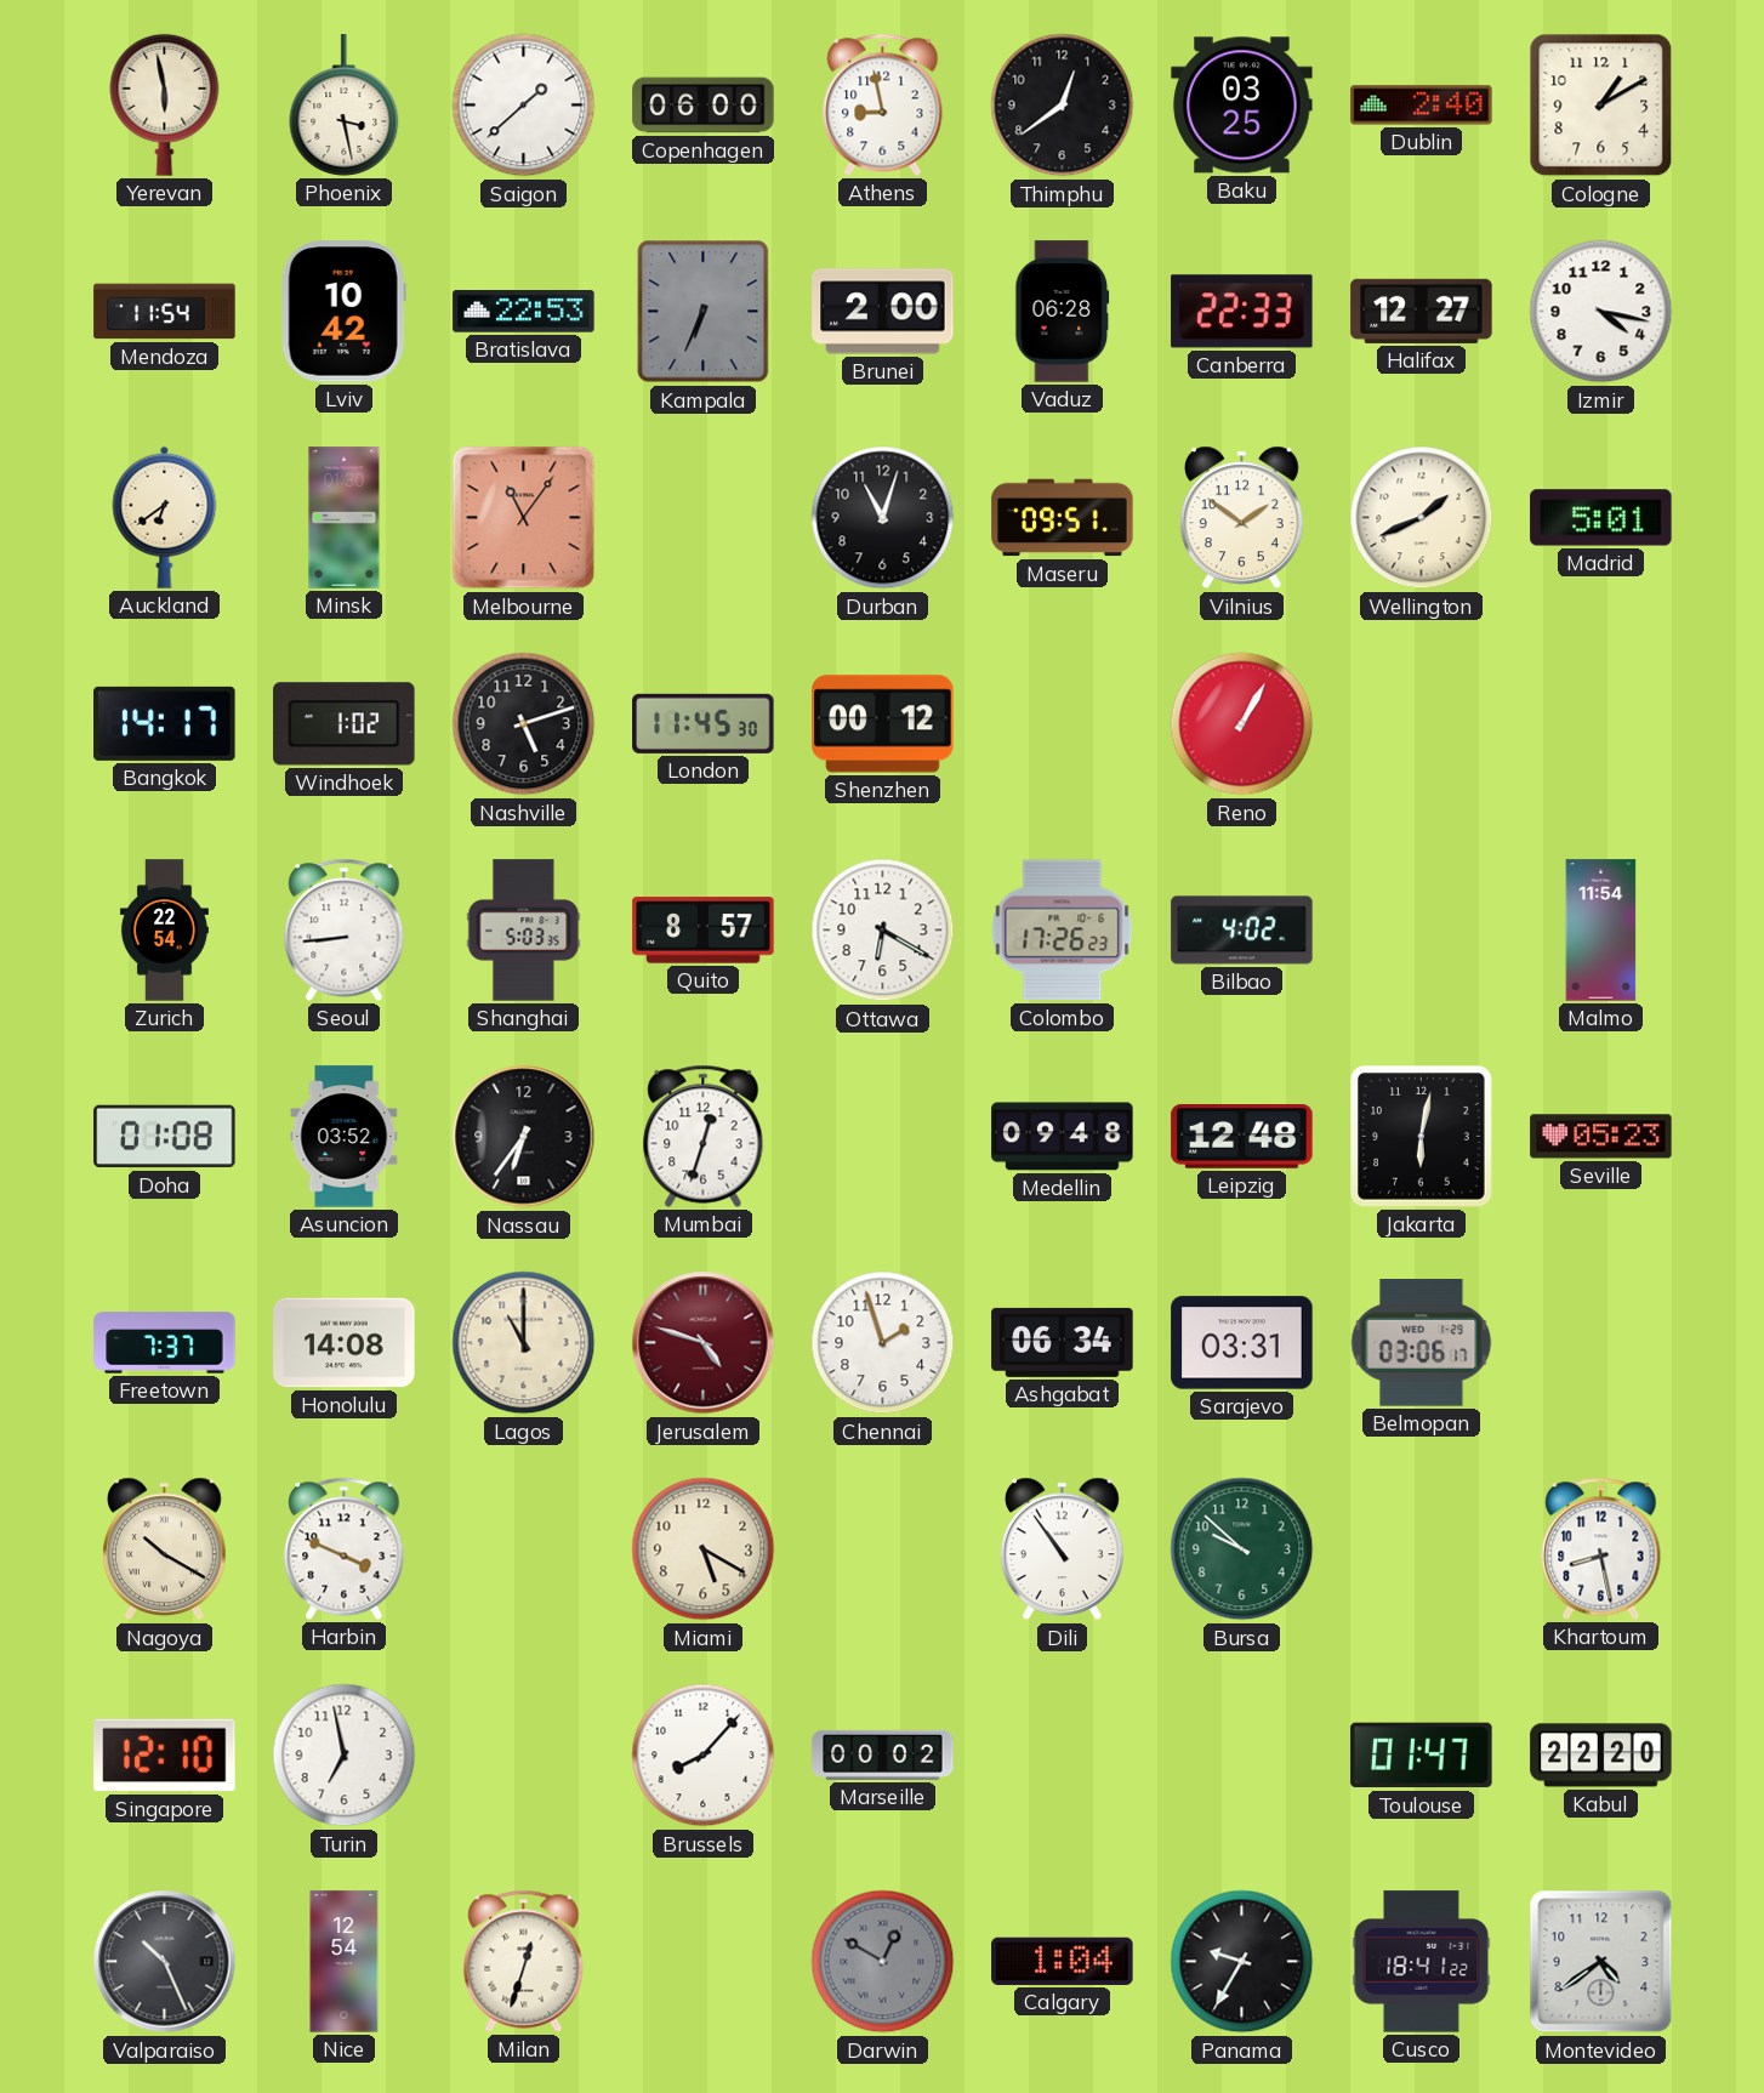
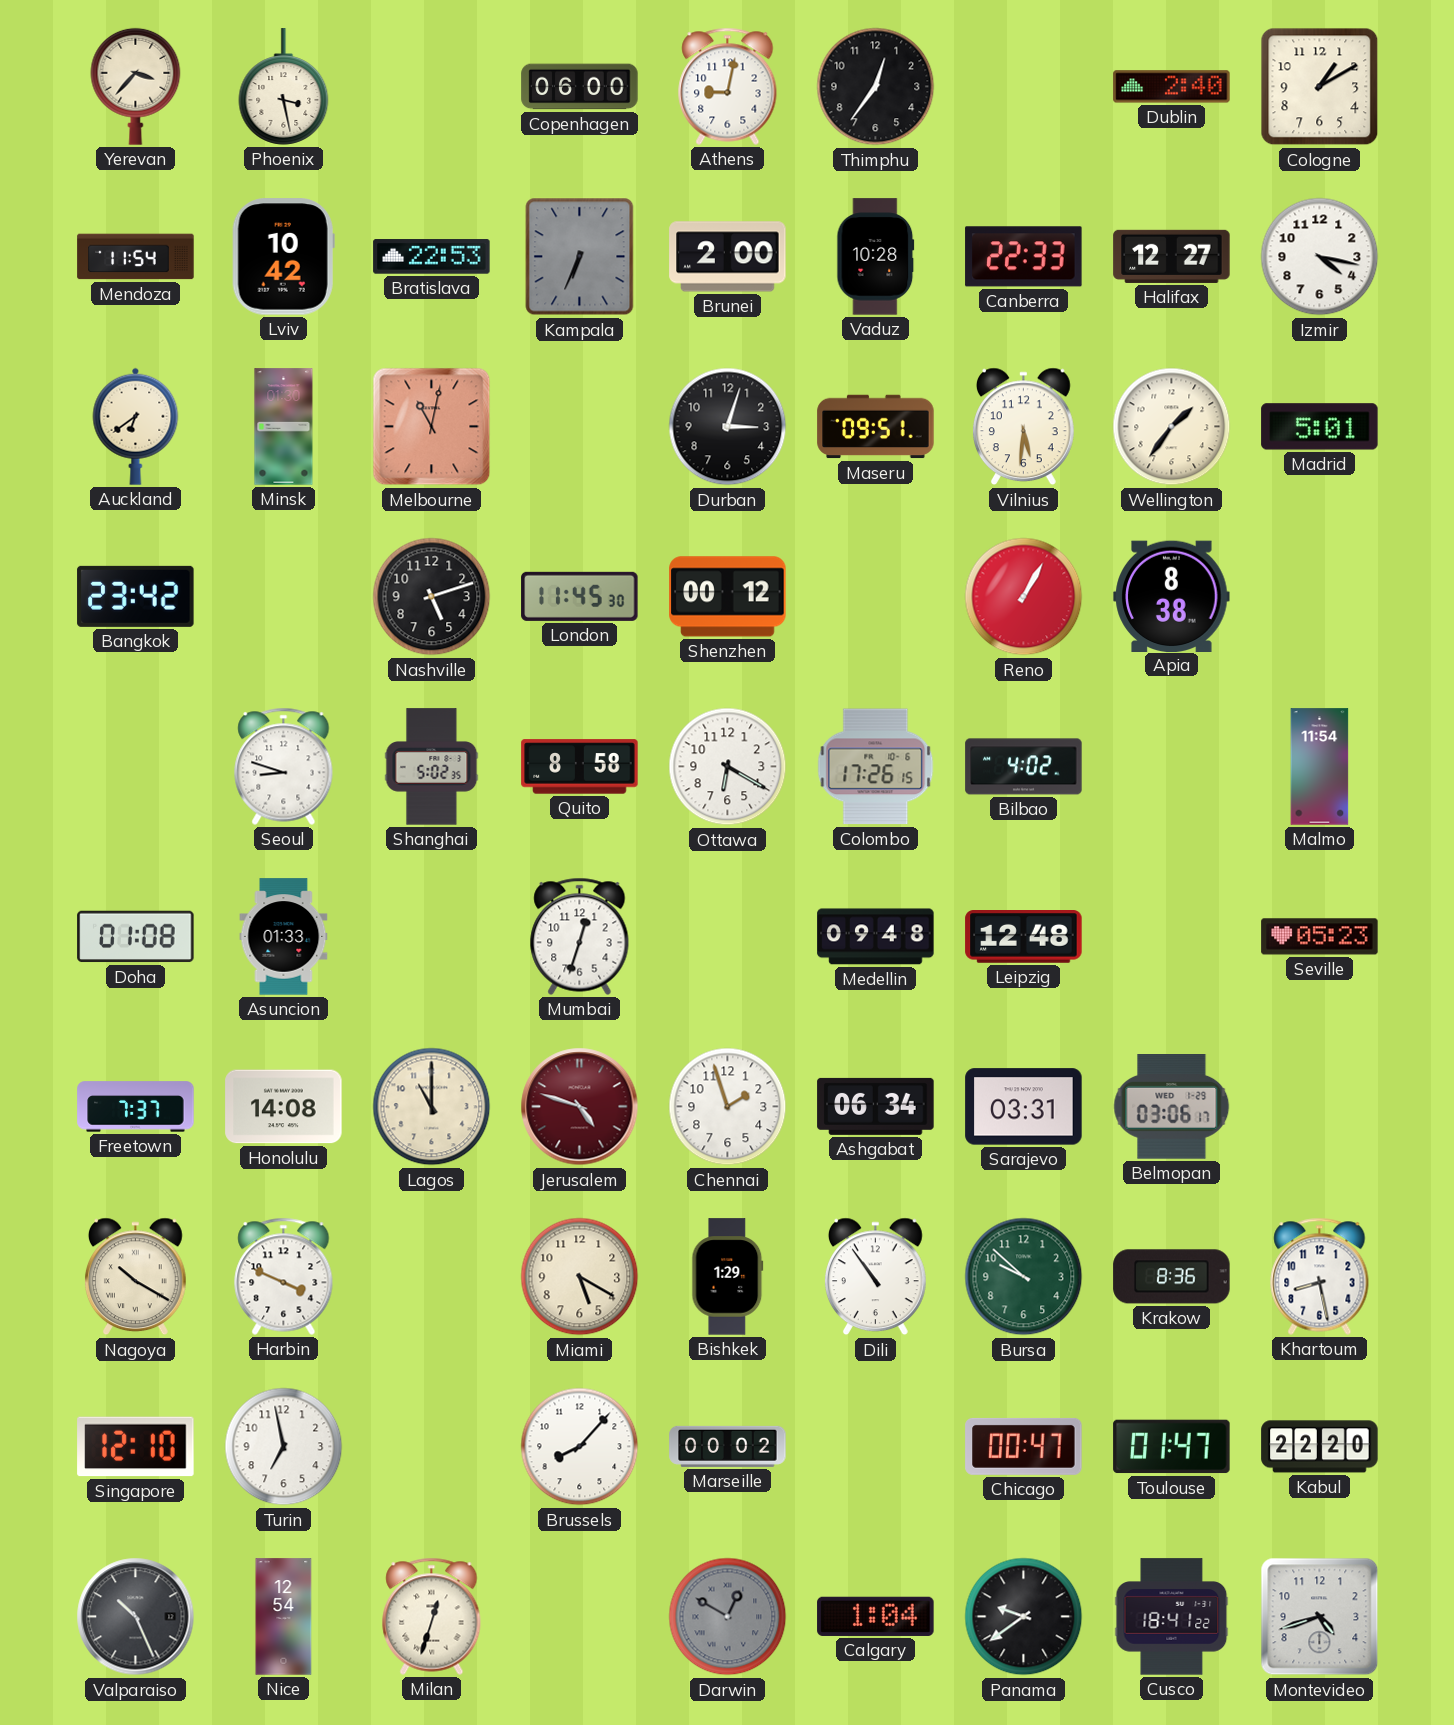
Yerevan: 5:58 -> 3:37 (136, 86)
Saigon: 1:38 -> none (524, 106)
Athens: 8:58 -> 9:02 (728, 86)
Thimphu: 12:39 -> 12:36 (876, 87)
Baku: 03:25 -> none (1242, 106)
Vaduz: 06:28 -> 10:28 (876, 257)
Melbourne: 11:06 -> 11:02 (432, 427)
Durban: 11:03 -> 3:03 (728, 427)
Vilnius: 1:51 -> 5:31 (1024, 427)
Wellington: 1:41 -> 1:36 (1172, 427)
Bangkok: 14:17 -> 23:42 (136, 596)
Windhoek: 1:02 -> none (345, 724)
Apia: none -> 8:38 (1172, 596)
Zurich: 22:54 -> none (164, 931)
Seoul: 8:44 -> 8:48 (284, 766)
Shanghai: 5:03 -> 5:02 (432, 767)
Quito: 8:57 -> 8:58 (580, 767)
Colombo: 17:26:23 -> 17:26:15 (876, 767)
Asuncion: 03:52 -> 01:33 (284, 937)
Nassau: 6:36 -> none (524, 1137)
Jakarta: 6:02 -> none (1422, 1137)
Bishkek: none -> 1:29 (728, 1277)
Krakow: none -> 8:36 (1172, 1277)
Chicago: none -> 00:47 (1024, 1446)
Panama: 9:35 -> 9:39 (1024, 1617)
Montevideo: 4:39 -> 4:42 (1320, 1617)
